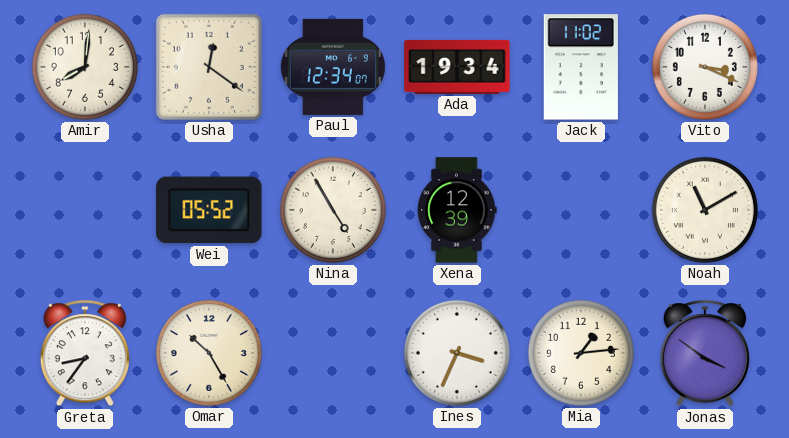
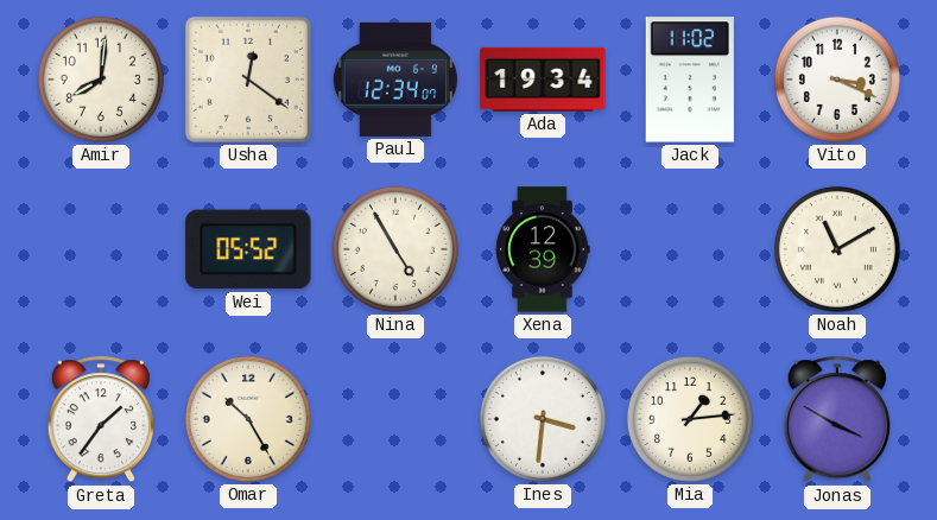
Greta: 8:36 -> 1:36 (101, 420)
Ines: 3:34 -> 3:31 (543, 419)
Jonas: 3:51 -> 3:50 (837, 420)
